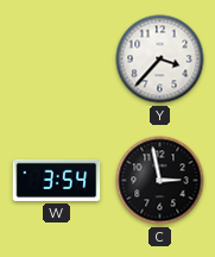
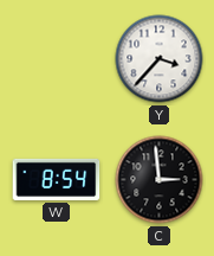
W: 3:54 -> 8:54 (57, 179)
C: 2:58 -> 2:59 (160, 180)
